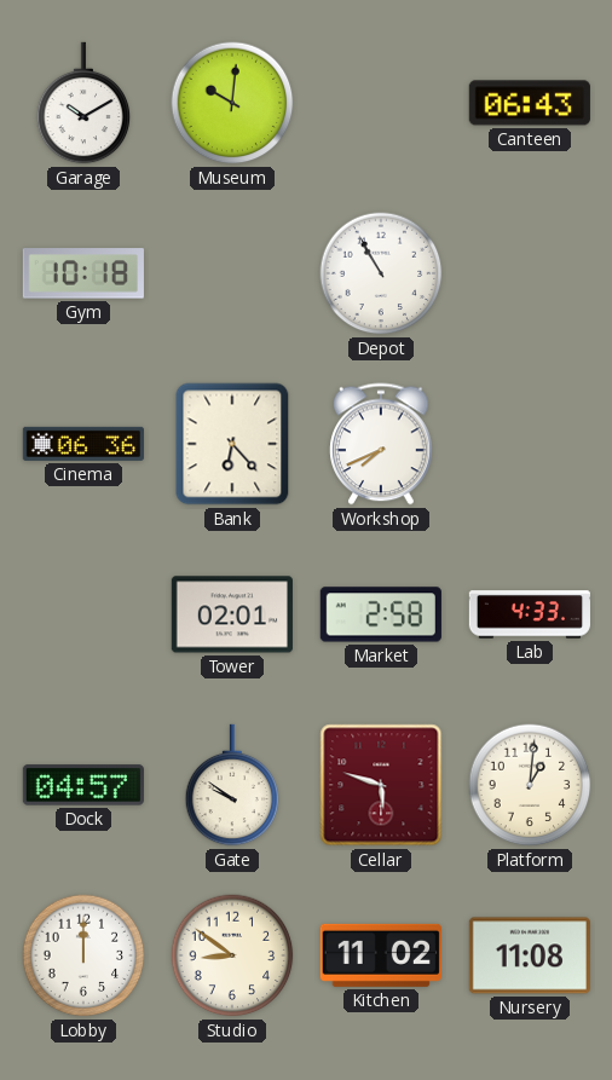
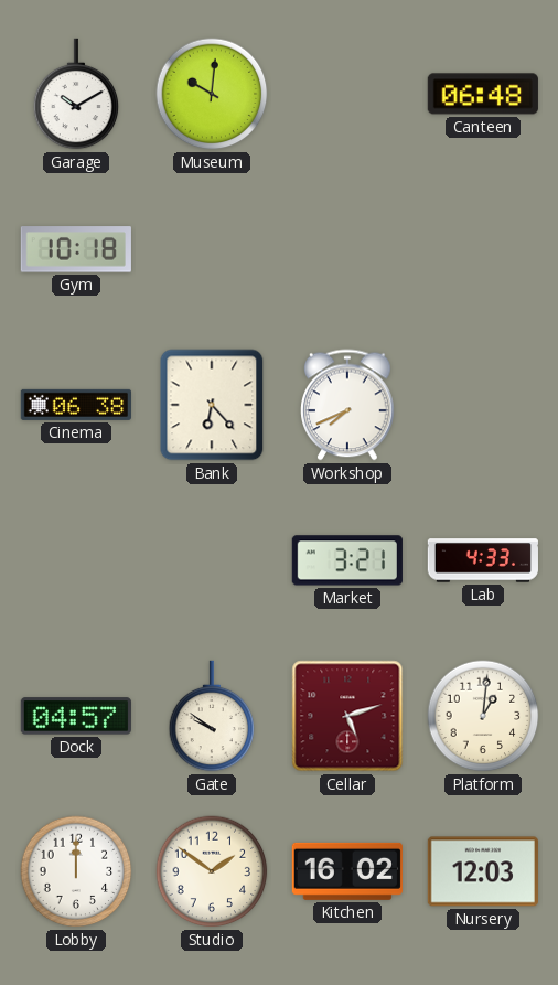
Canteen: 06:43 -> 06:48 (483, 94)
Depot: 10:55 -> none (381, 273)
Cinema: 06:36 -> 06:38 (76, 405)
Tower: 02:01 -> none (232, 614)
Market: 2:58 -> 3:21 (347, 560)
Cellar: 5:48 -> 5:12 (347, 716)
Studio: 8:51 -> 1:51 (212, 871)
Kitchen: 11:02 -> 16:02 (347, 871)
Nursery: 11:08 -> 12:03 (483, 871)
